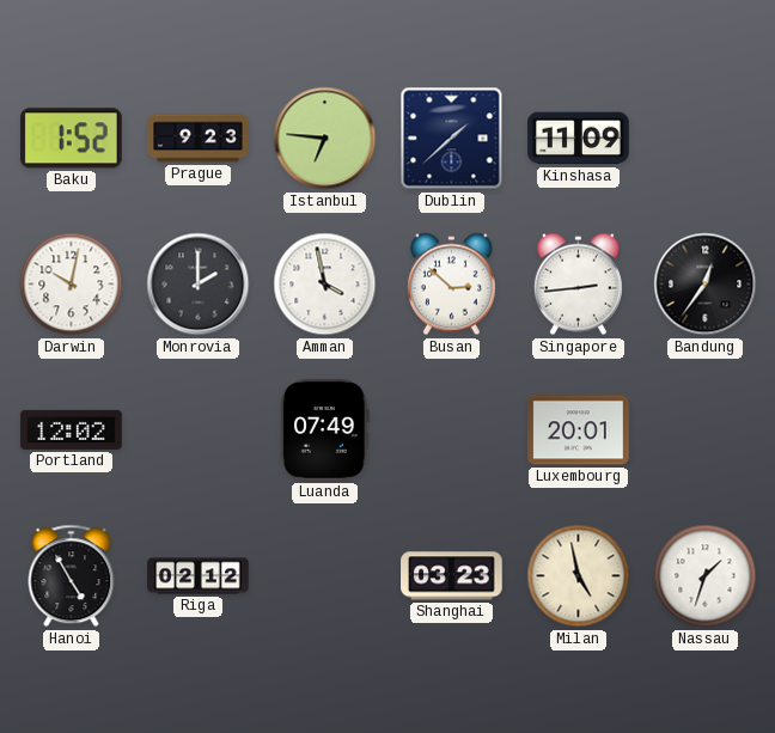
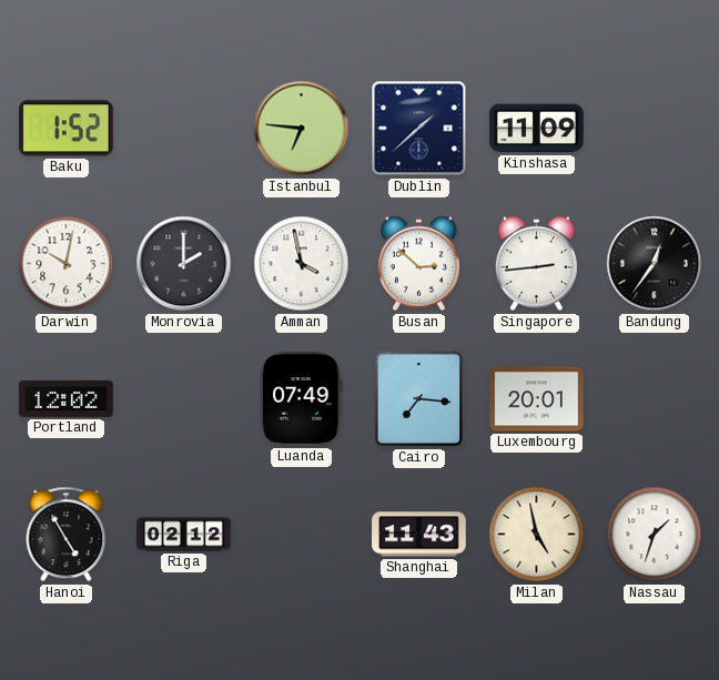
Prague: 9:23 -> none (199, 139)
Cairo: none -> 7:16 (419, 399)
Shanghai: 03:23 -> 11:43 (419, 535)
